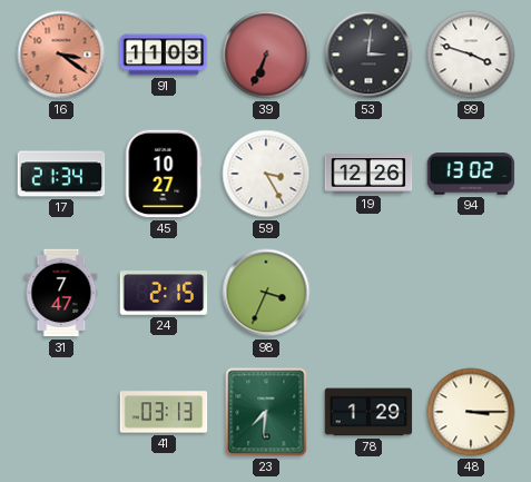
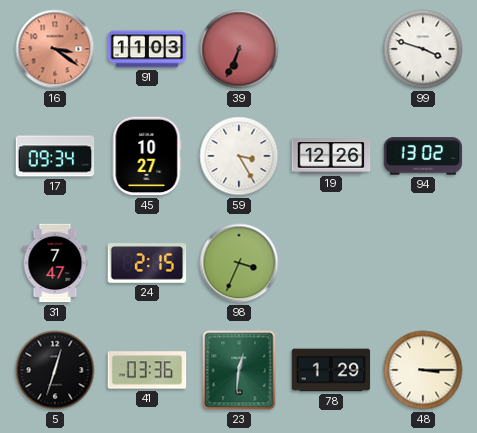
53: 3:01 -> none (368, 55)
17: 21:34 -> 09:34 (55, 156)
5: none -> 12:33 (55, 370)
41: 03:13 -> 03:36 (147, 370)
23: 7:31 -> 12:31 (239, 370)
